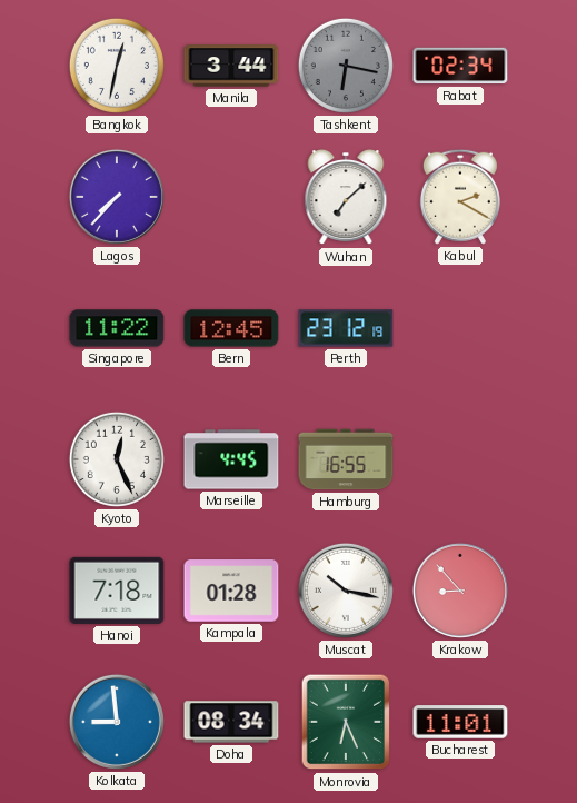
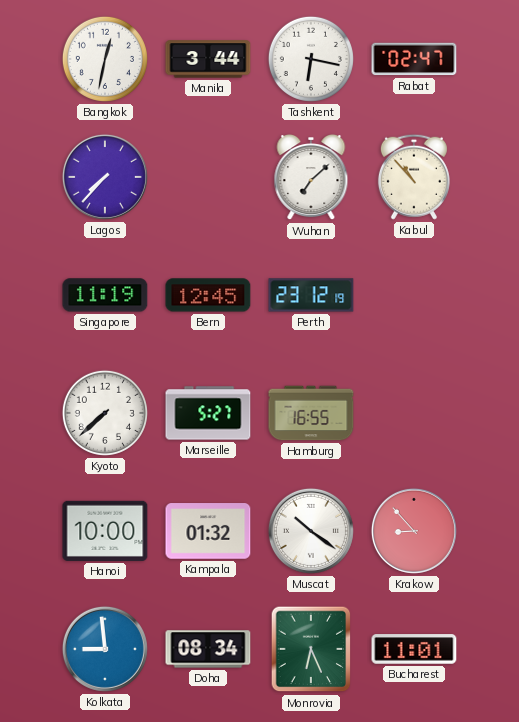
Tashkent dial: grey -> white (311, 59)
Rabat: 02:34 -> 02:47 (414, 59)
Kabul: 2:20 -> 10:53 (414, 177)
Singapore: 11:22 -> 11:19 (105, 295)
Kyoto: 12:26 -> 7:38 (105, 413)
Marseille: 4:45 -> 5:27 (208, 413)
Hanoi: 7:18 -> 10:00 (105, 531)
Kampala: 01:28 -> 01:32 (208, 531)
Muscat: 10:17 -> 10:21 (311, 531)
